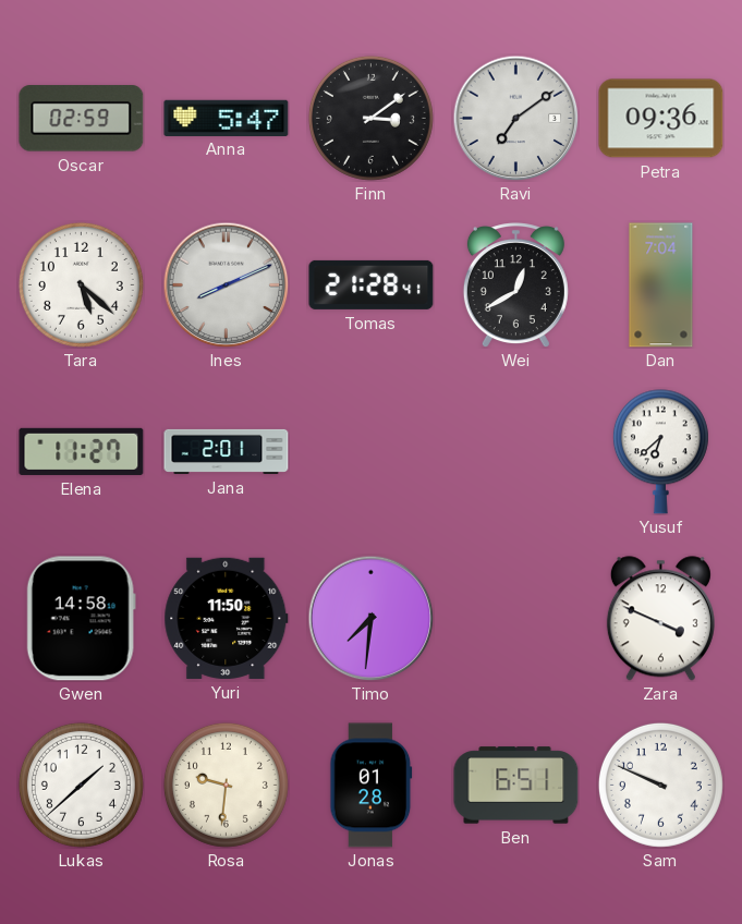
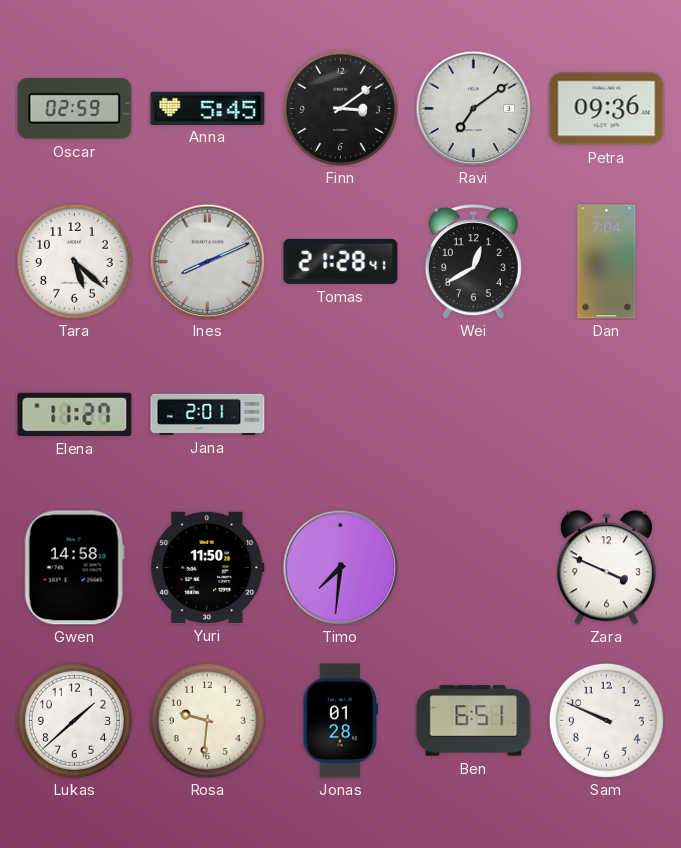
Anna: 5:47 -> 5:45 (208, 108)
Yusuf: 6:38 -> none (660, 452)
